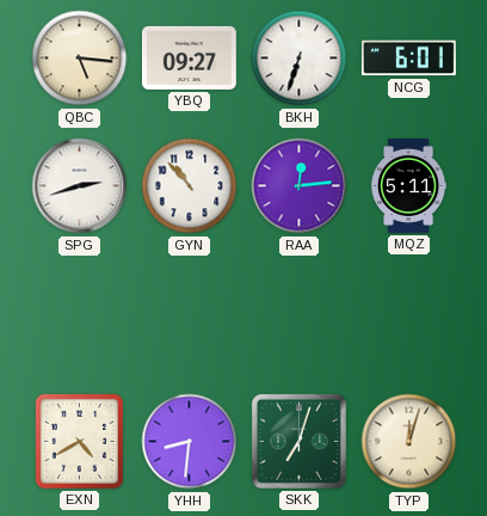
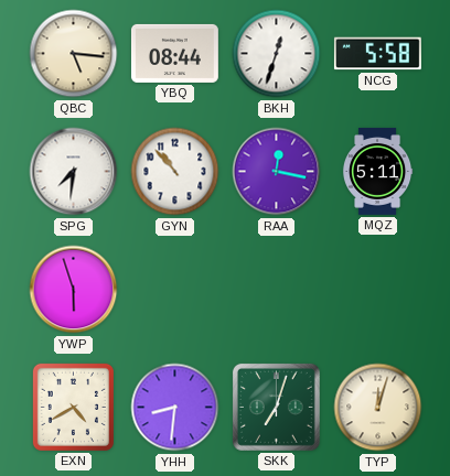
YBQ: 09:27 -> 08:44 (174, 53)
BKH: 6:33 -> 12:33 (277, 54)
NCG: 6:01 -> 5:58 (377, 54)
SPG: 2:42 -> 7:31 (74, 172)
RAA: 12:14 -> 12:17 (277, 172)
YWP: none -> 5:57 (74, 290)
